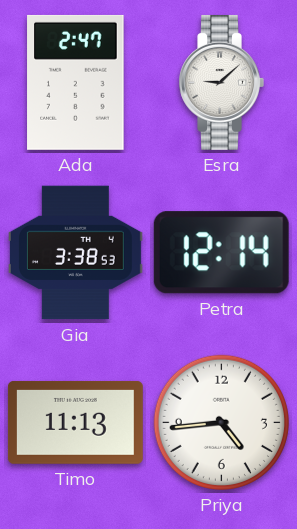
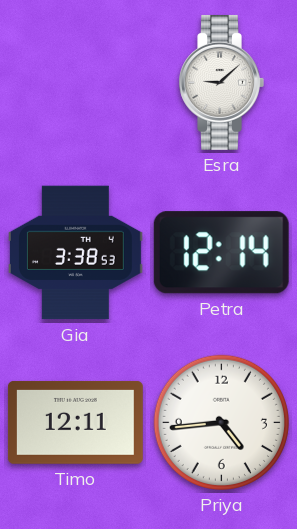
Ada: 2:47 -> none (76, 82)
Timo: 11:13 -> 12:11 (75, 422)
